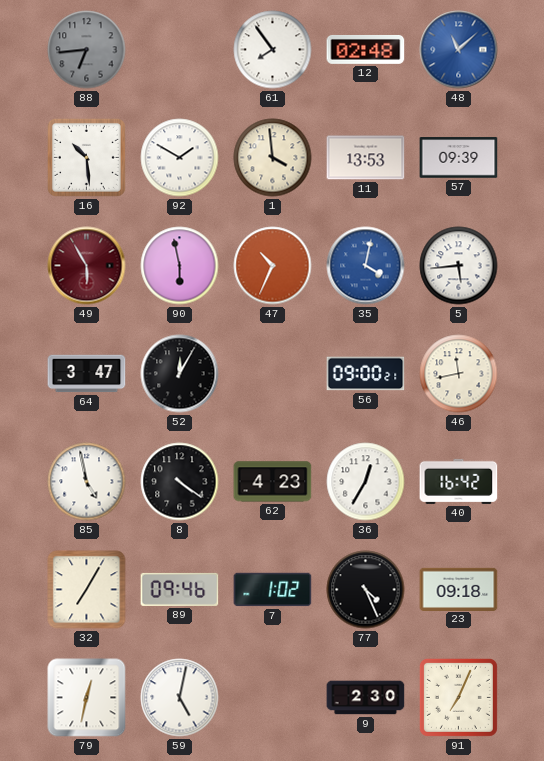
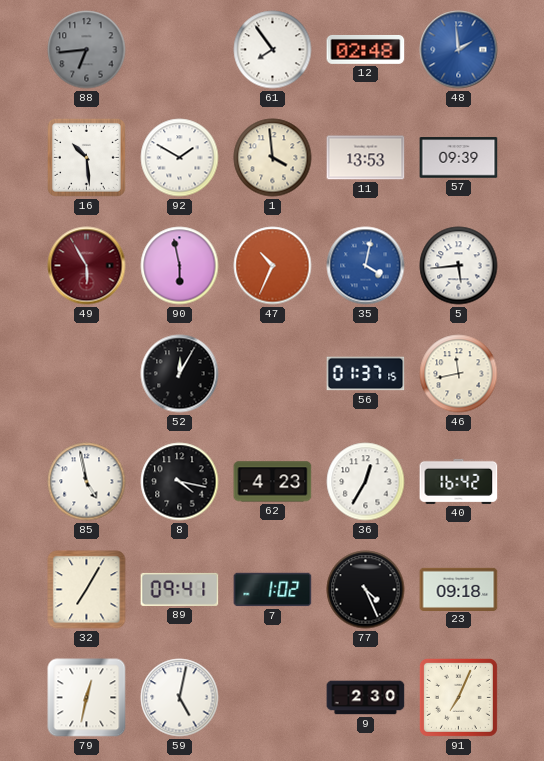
48: 11:08 -> 1:59 (459, 50)
64: 3:47 -> none (87, 374)
56: 09:00 -> 01:37 (366, 374)
8: 4:21 -> 4:17 (180, 482)
89: 09:46 -> 09:41 (180, 589)
